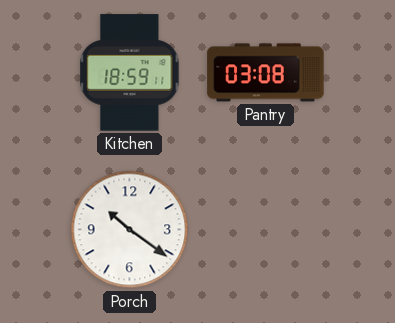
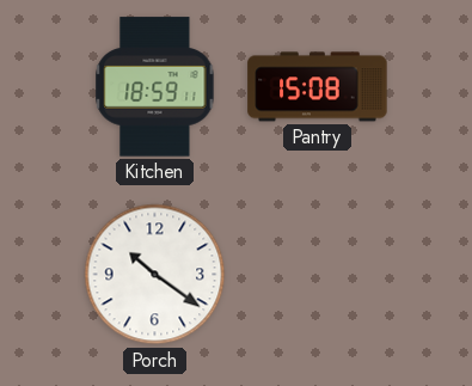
Pantry: 03:08 -> 15:08 (318, 87)
